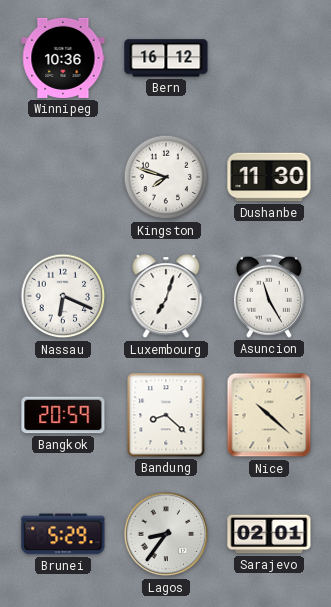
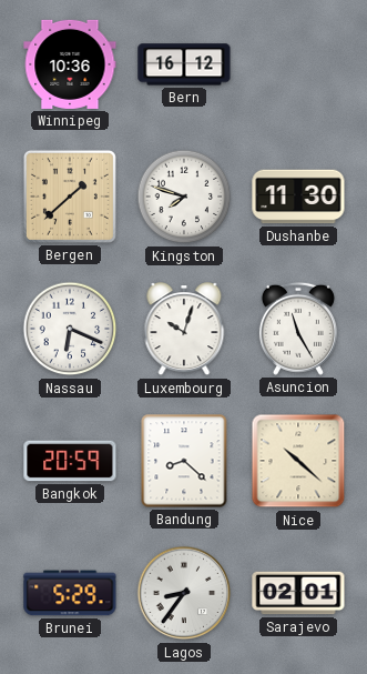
Bergen: none -> 1:38 (70, 197)
Luxembourg: 7:03 -> 10:03 (184, 330)
